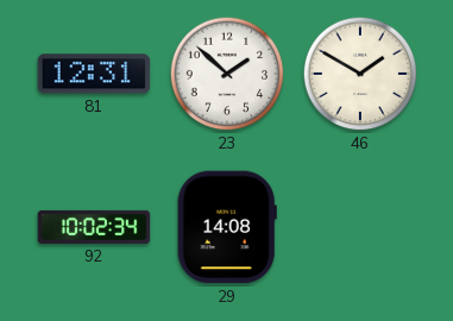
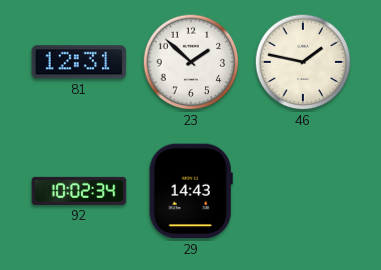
46: 1:50 -> 1:47 (303, 62)
29: 14:08 -> 14:43 (191, 191)
